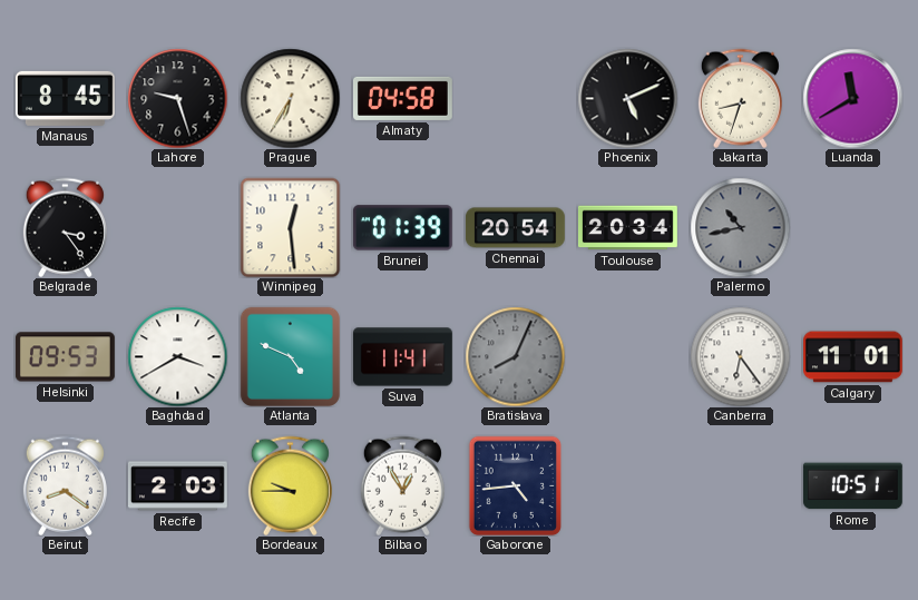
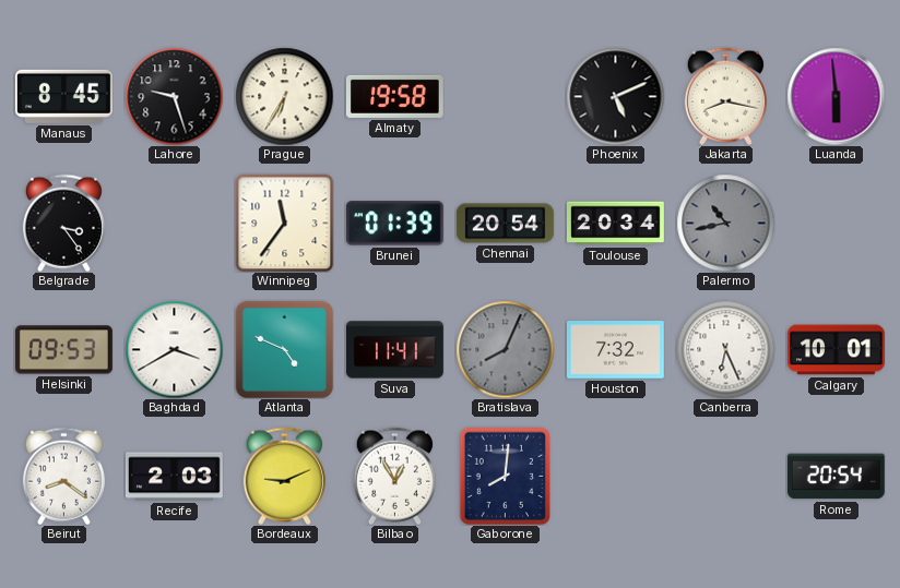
Almaty: 04:58 -> 19:58 (394, 96)
Jakarta: 8:33 -> 8:17 (725, 96)
Luanda: 11:40 -> 5:59 (836, 96)
Winnipeg: 12:29 -> 11:36 (284, 223)
Houston: none -> 7:32 (615, 350)
Canberra: 6:24 -> 6:26 (725, 349)
Calgary: 11:01 -> 10:01 (837, 350)
Bordeaux: 9:45 -> 9:11 (284, 476)
Gaborone: 4:44 -> 8:01 (506, 476)
Rome: 10:51 -> 20:54 (836, 477)
